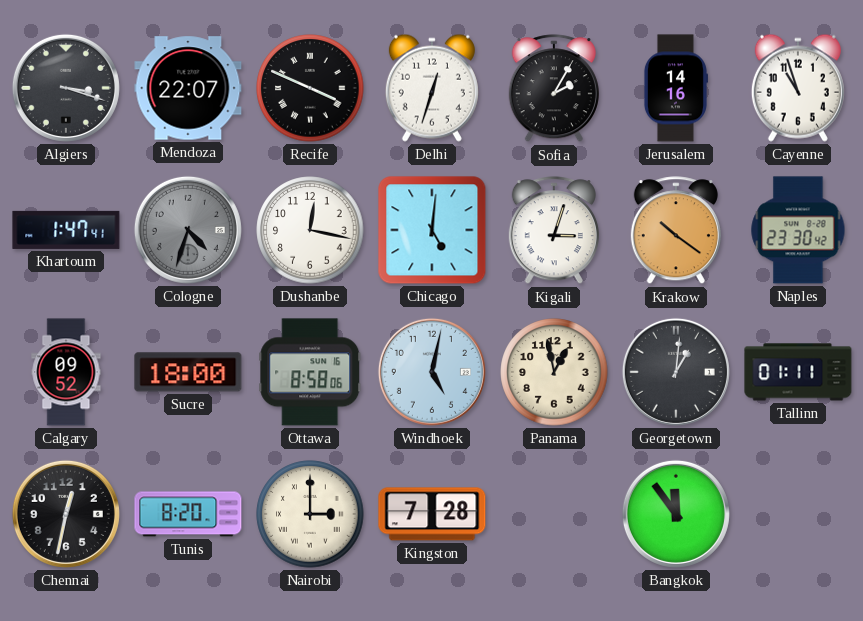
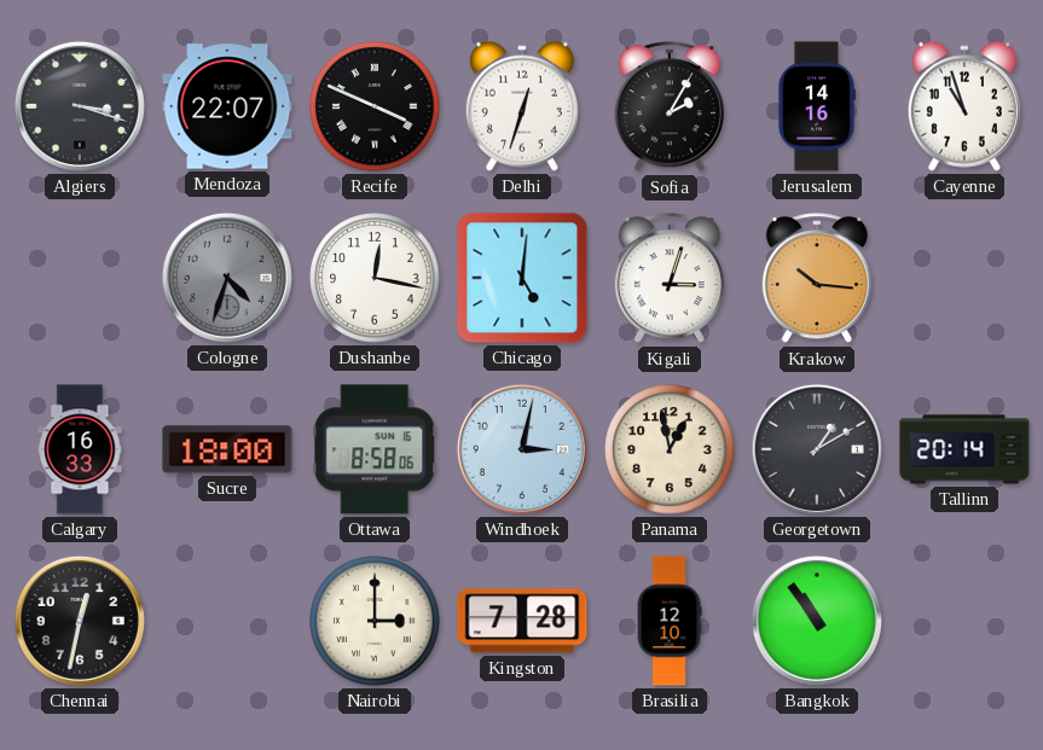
Khartoum: 1:47 -> none (66, 230)
Krakow: 10:21 -> 10:16 (817, 279)
Naples: 23:30 -> none (798, 230)
Calgary: 09:52 -> 16:33 (80, 449)
Windhoek: 5:02 -> 3:02 (522, 449)
Georgetown: 1:01 -> 1:10 (817, 449)
Tallinn: 01:11 -> 20:14 (964, 449)
Tunis: 8:20 -> none (188, 514)
Brasilia: none -> 12:10 (670, 621)
Bangkok: 11:54 -> 10:54 (817, 621)
